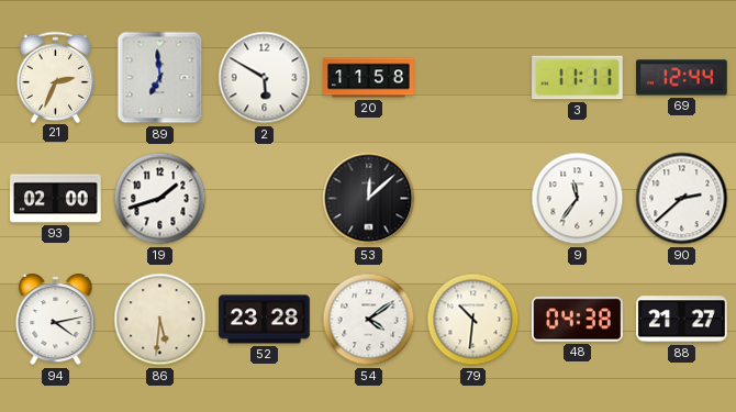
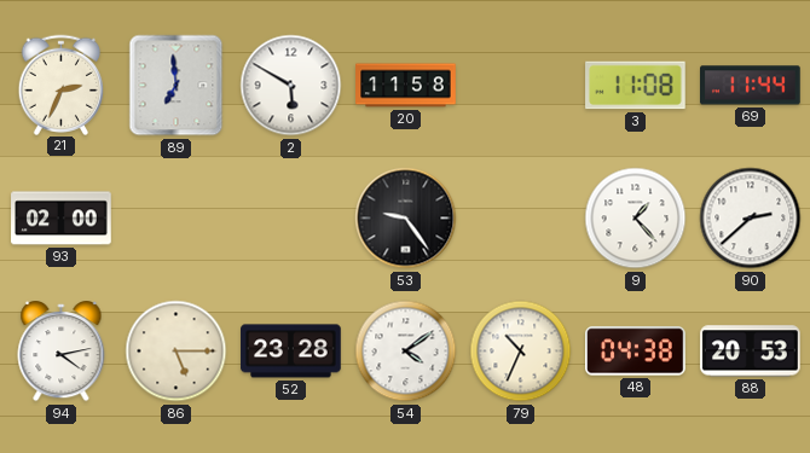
3: 11:11 -> 11:08 (636, 86)
69: 12:44 -> 11:44 (751, 86)
19: 1:42 -> none (160, 199)
53: 12:08 -> 9:24 (406, 219)
9: 11:36 -> 1:23 (636, 219)
86: 5:31 -> 5:15 (177, 352)
79: 10:31 -> 10:34 (521, 352)
88: 21:27 -> 20:53 (751, 352)
